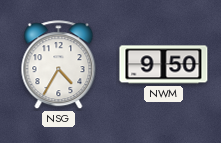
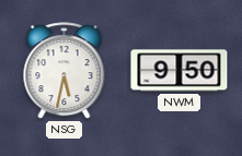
NSG: 4:35 -> 5:32 (65, 71)
